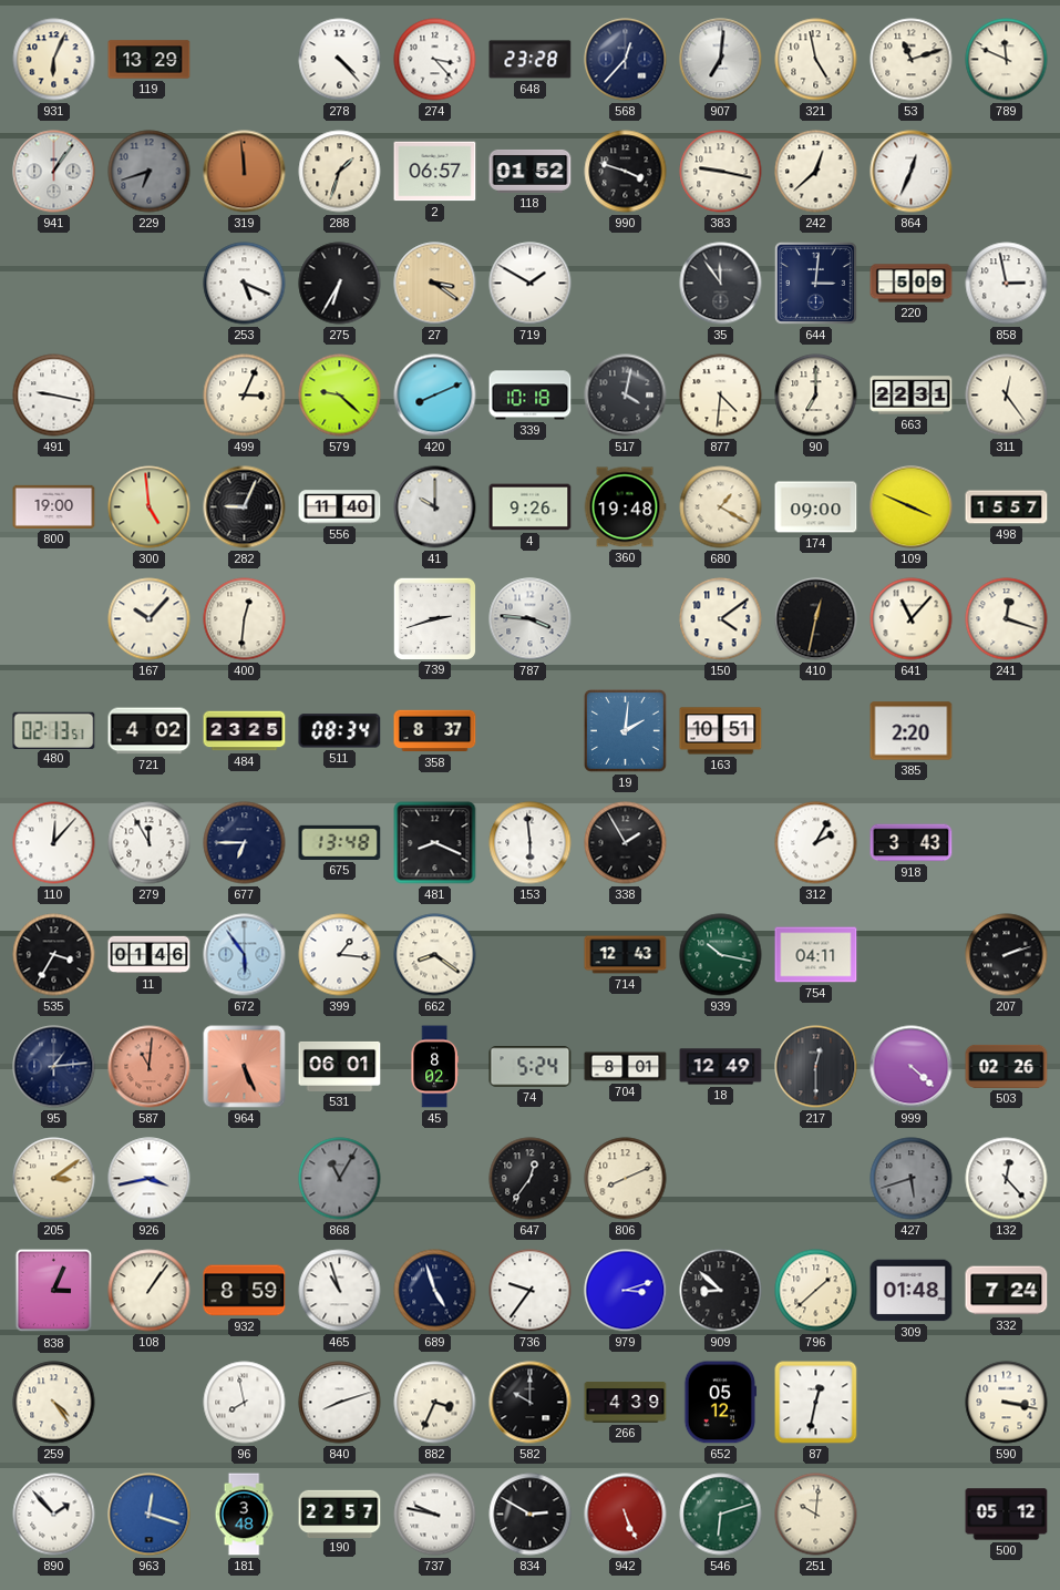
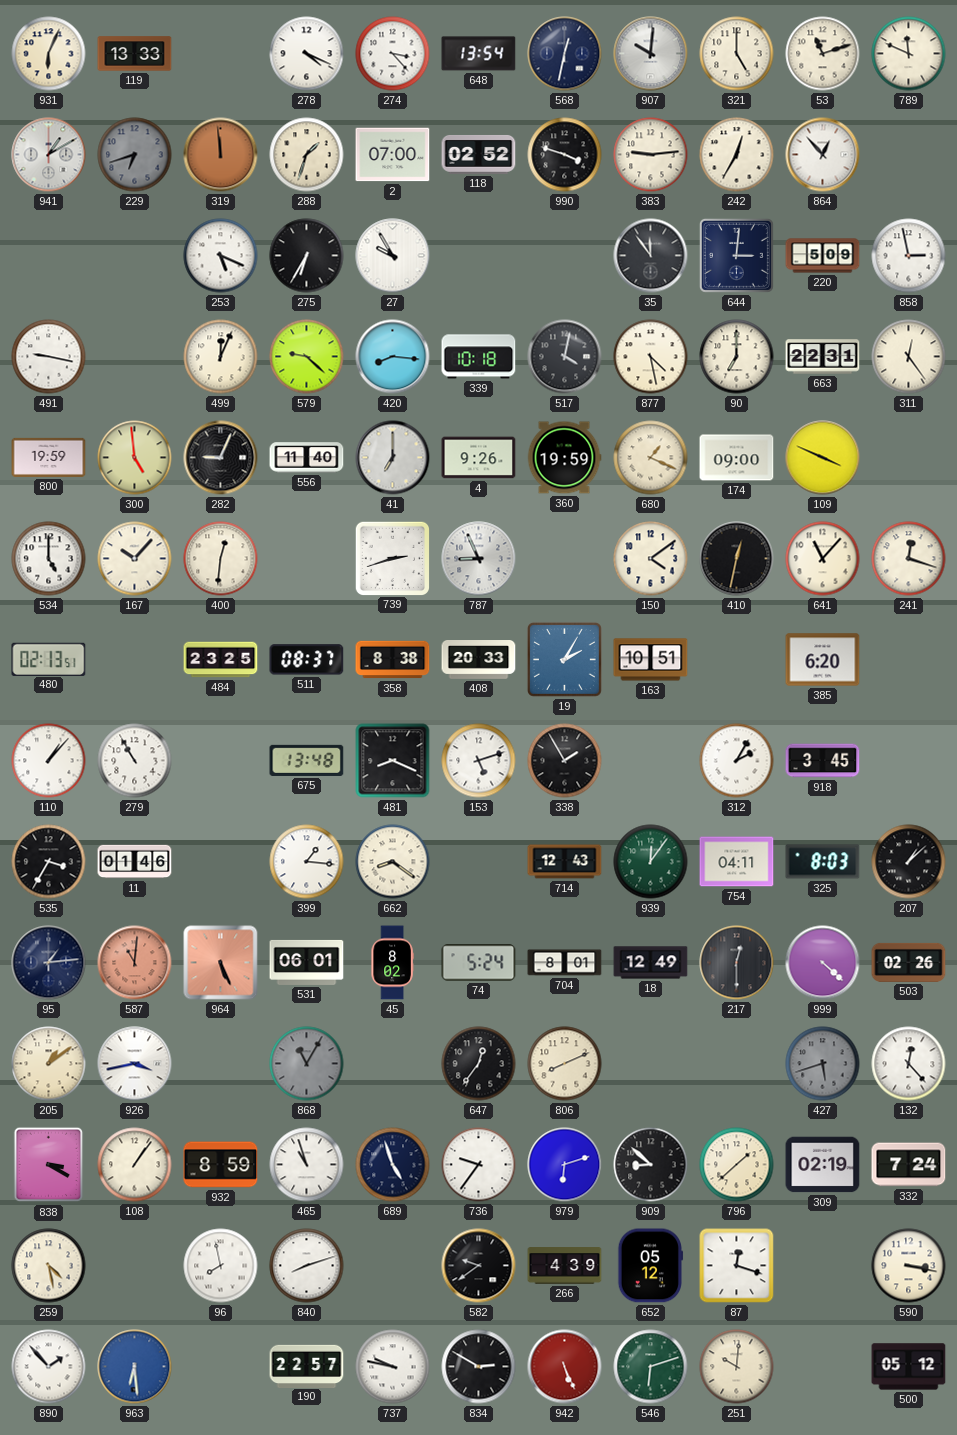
119: 13:29 -> 13:33 (135, 54)
278: 4:23 -> 4:19 (307, 54)
648: 23:28 -> 13:54 (479, 54)
568: 12:37 -> 12:32 (565, 54)
907: 7:01 -> 10:01 (651, 54)
321: 4:58 -> 5:00 (737, 54)
941: 1:06 -> 1:10 (49, 155)
2: 06:57 -> 07:00 (393, 155)
118: 01:52 -> 02:52 (479, 154)
383: 9:17 -> 9:14 (651, 155)
242: 12:38 -> 12:35 (737, 155)
864: 12:34 -> 12:53 (823, 155)
27: 3:21 -> 9:55 (393, 256)
27 dial: champagne -> white (393, 256)
719: 1:50 -> none (531, 284)
499: 3:04 -> 12:04 (221, 357)
420: 8:11 -> 8:16 (393, 357)
877: 4:31 -> 4:28 (651, 357)
800: 19:00 -> 19:59 (49, 457)
41: 10:00 -> 7:00 (393, 458)
360: 19:48 -> 19:59 (564, 458)
680: 1:20 -> 1:19 (651, 458)
498: 15:57 -> none (1007, 507)
534: none -> 5:00 (49, 559)
787: 3:46 -> 8:56 (479, 559)
721: 4:02 -> none (150, 731)
511: 08:34 -> 08:37 (307, 660)
358: 8:37 -> 8:38 (393, 660)
408: none -> 20:33 (479, 660)
19: 2:01 -> 2:05 (564, 659)
385: 2:20 -> 6:20 (823, 660)
110: 12:07 -> 1:07 (49, 761)
279: 11:55 -> 10:55 (135, 761)
677: 6:45 -> none (245, 843)
153: 5:59 -> 5:12 (479, 761)
918: 3:43 -> 3:45 (823, 761)
672: 5:54 -> none (245, 955)
939: 10:17 -> 12:06 (651, 862)
325: none -> 8:03 (823, 862)
207: 2:12 -> 1:08 (909, 862)
205: 3:09 -> 1:09 (49, 1064)
838: 3:04 -> 3:20 (49, 1165)
979: 3:12 -> 6:12 (565, 1165)
309: 01:48 -> 02:19 (823, 1165)
259: 4:24 -> 4:28 (49, 1266)
882: 3:34 -> none (435, 1403)
582: 10:00 -> 9:39 (479, 1266)
87: 12:32 -> 12:18 (737, 1266)
963: 12:18 -> 6:29 (135, 1367)
181: 3:48 -> none (244, 1515)
